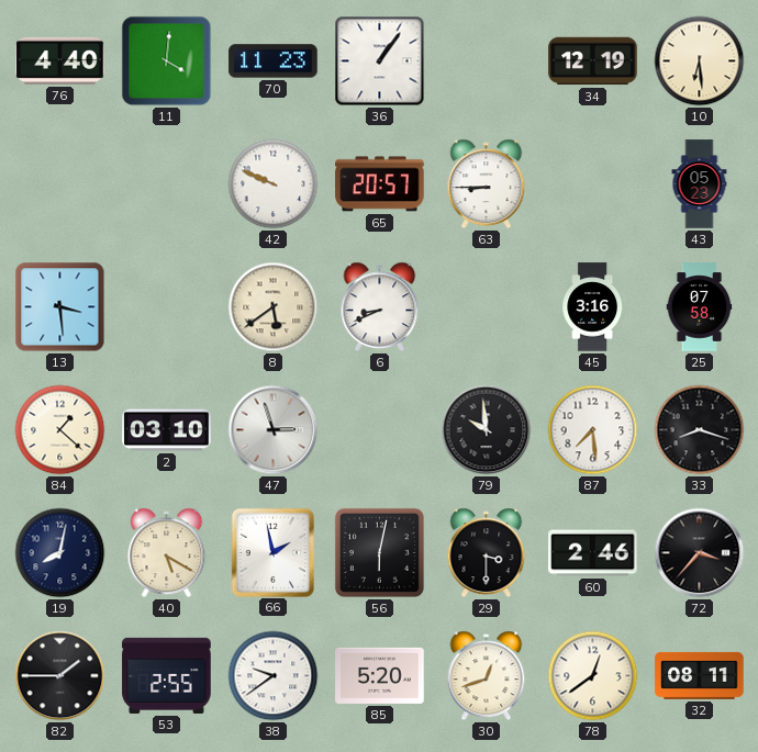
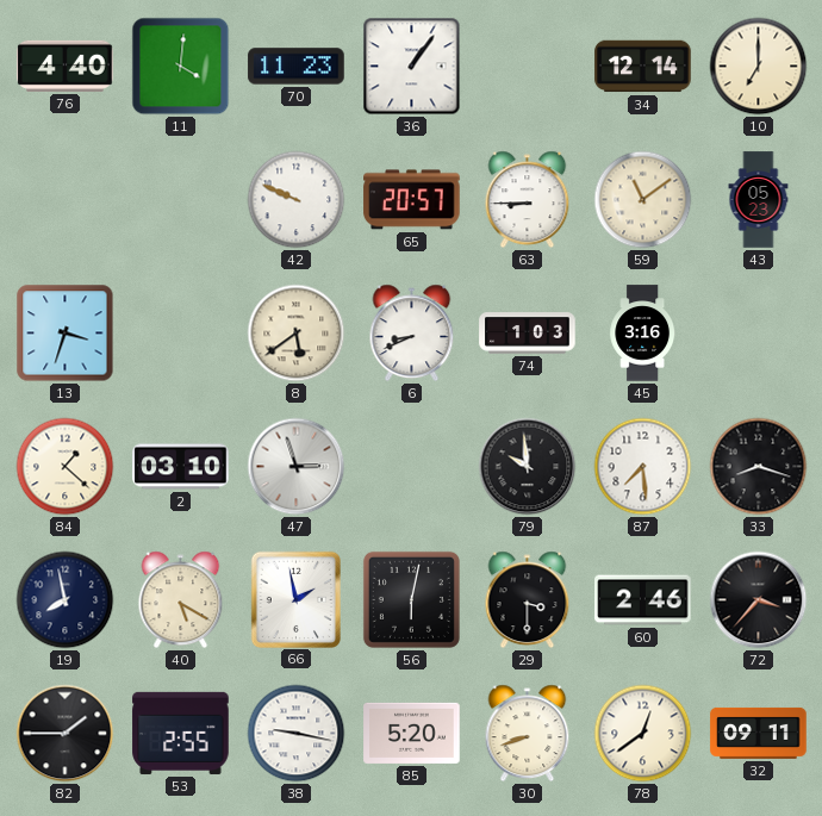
34: 12:19 -> 12:14 (643, 67)
10: 6:29 -> 7:00 (759, 67)
59: none -> 11:09 (643, 200)
13: 3:29 -> 3:33 (66, 334)
74: none -> 1:03 (528, 334)
25: 07:58 -> none (700, 307)
19: 8:02 -> 7:58 (66, 600)
38: 9:39 -> 9:17 (297, 734)
30: 12:42 -> 8:42 (528, 734)
32: 08:11 -> 09:11 (759, 733)
